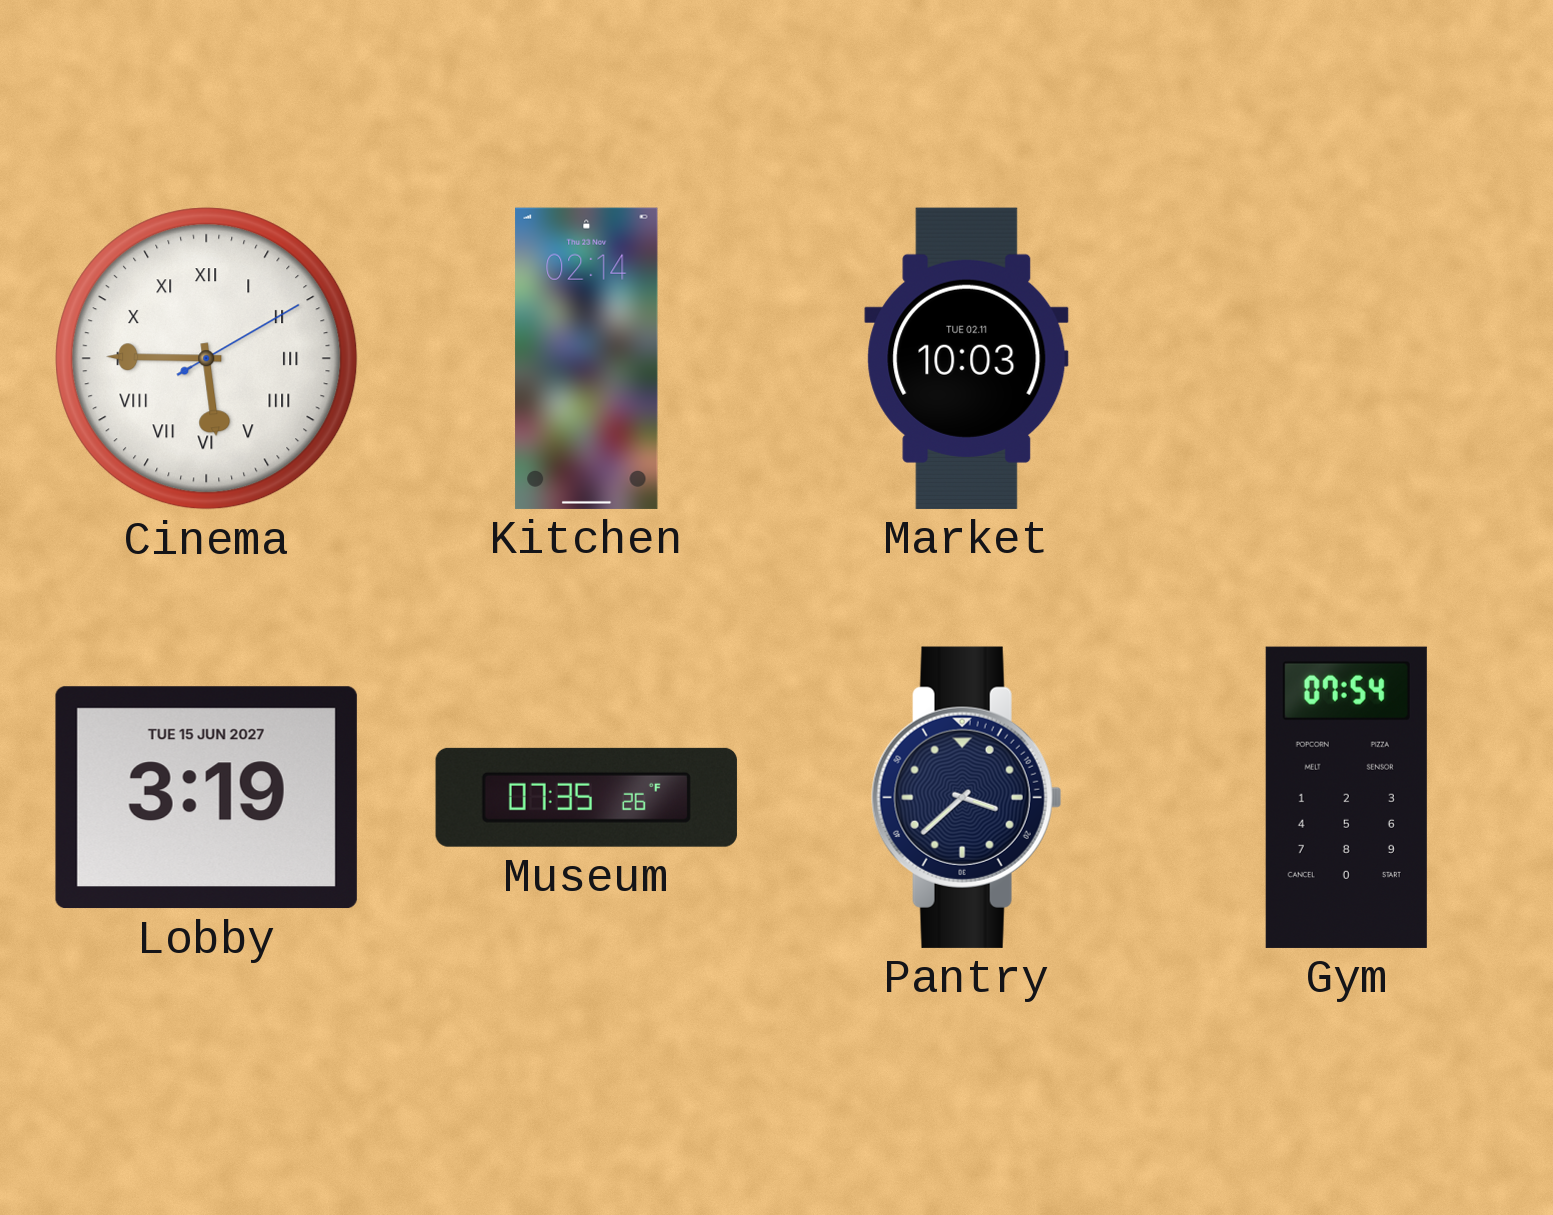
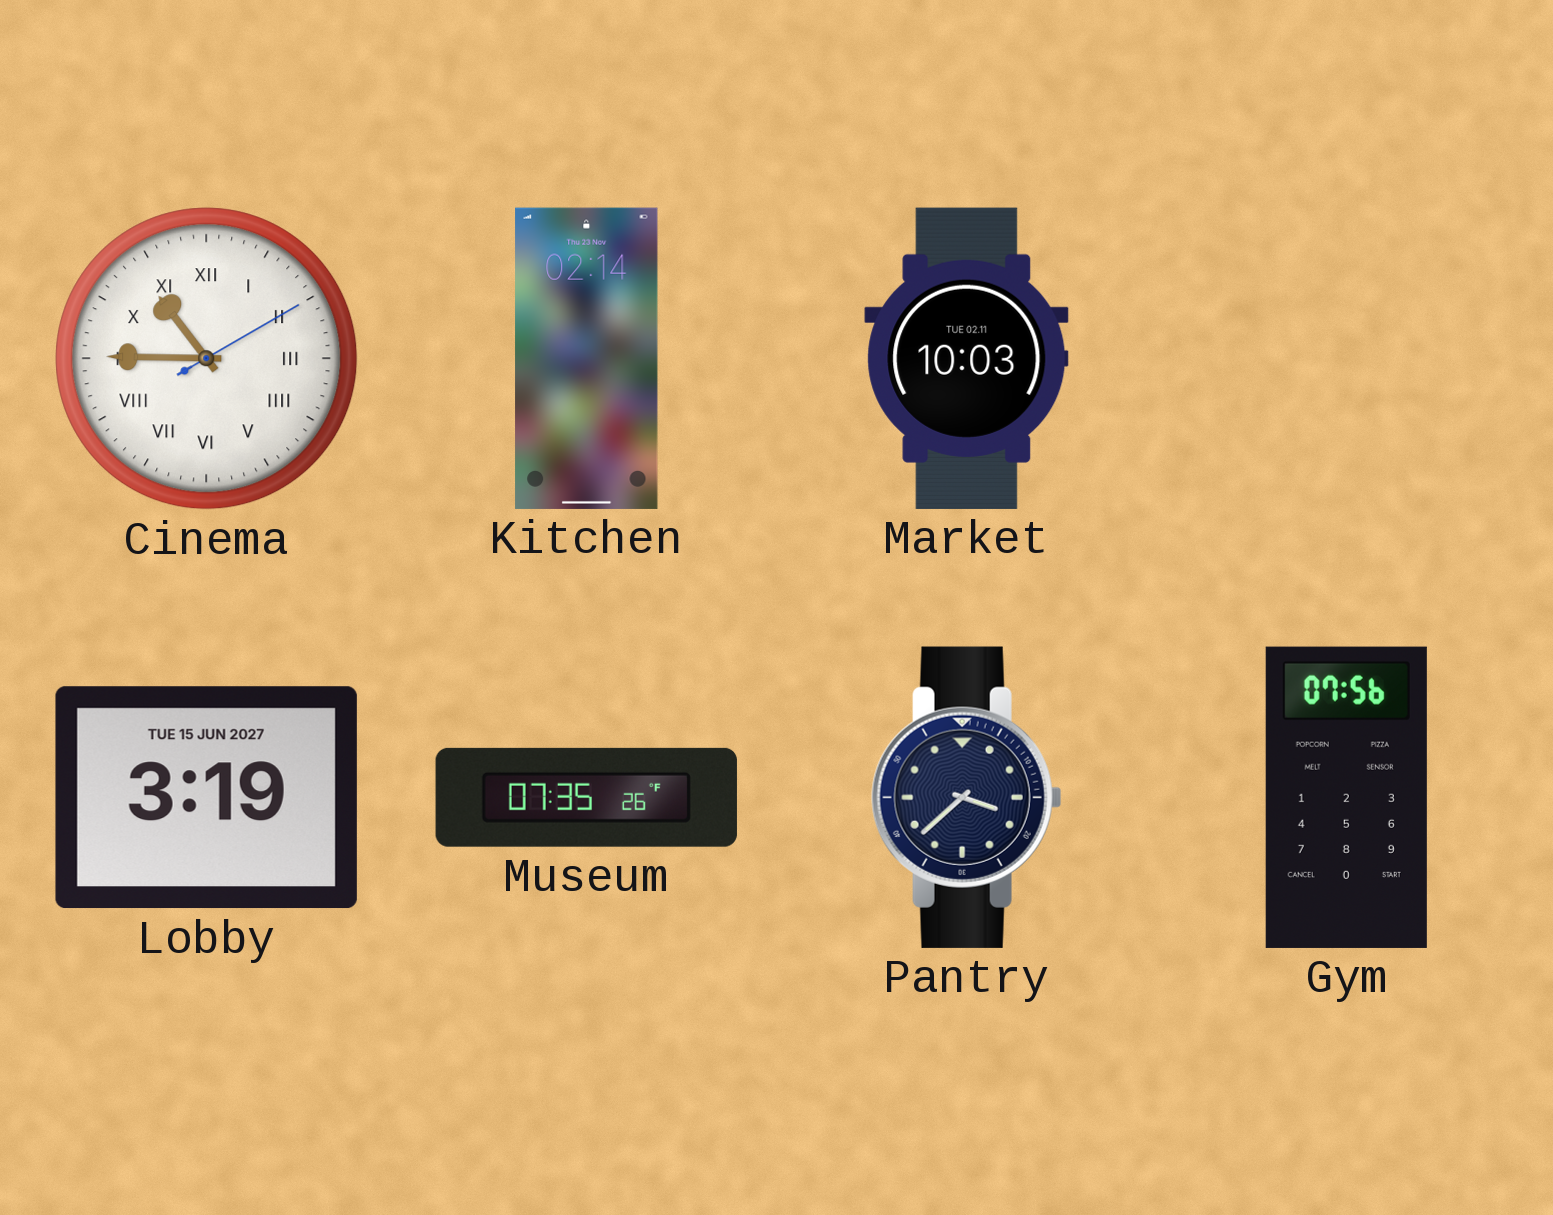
Cinema: 5:45 -> 10:45 (207, 359)
Gym: 07:54 -> 07:56 (1346, 797)
